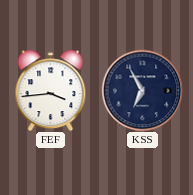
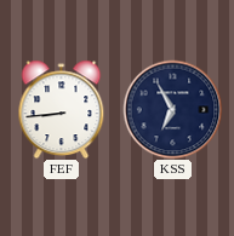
FEF: 3:44 -> 8:44 (62, 109)
